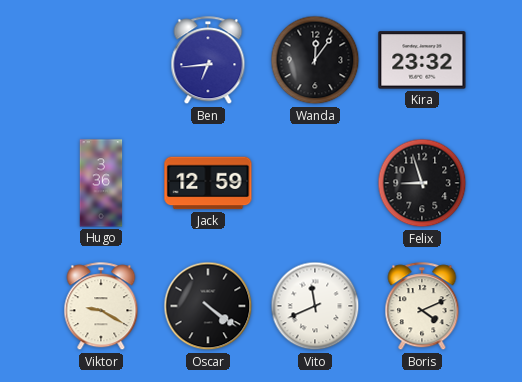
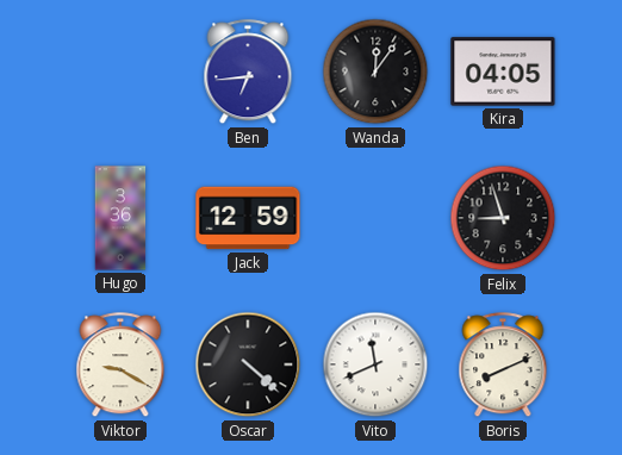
Kira: 23:32 -> 04:05 (503, 71)
Oscar: 4:21 -> 4:22 (248, 364)
Boris: 4:11 -> 8:11 (503, 366)
